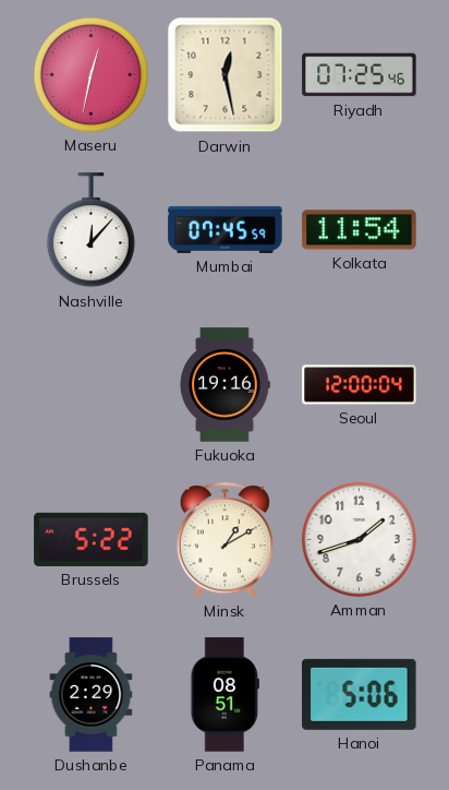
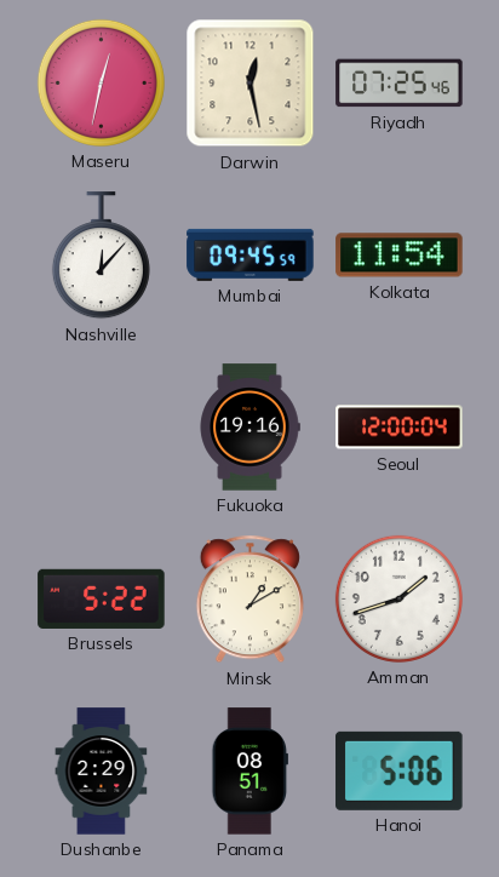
Mumbai: 07:45 -> 09:45 (251, 254)
